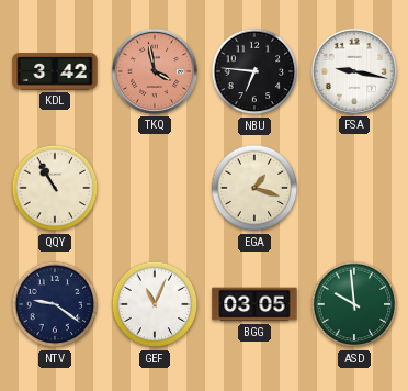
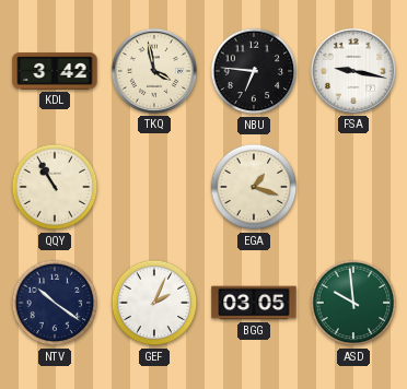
TKQ dial: salmon -> cream (154, 71)
NTV: 9:21 -> 10:21 (55, 303)
GEF: 11:04 -> 2:04 (154, 303)
